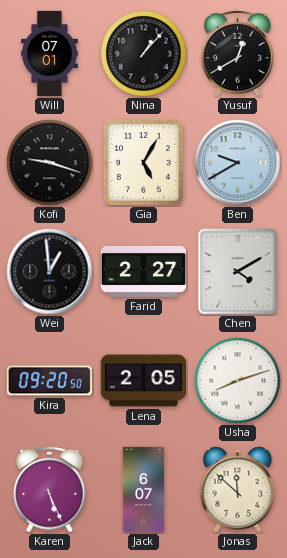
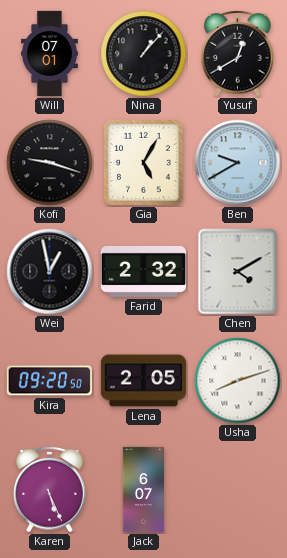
Wei: 12:59 -> 12:58 (50, 272)
Farid: 2:27 -> 2:32 (144, 271)
Jonas: 11:52 -> none (238, 490)
